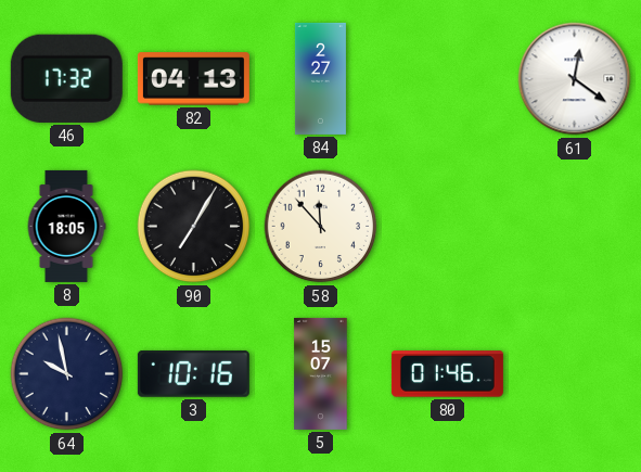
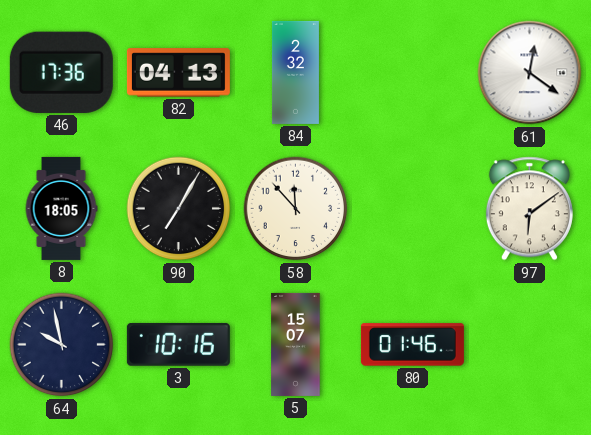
46: 17:32 -> 17:36 (61, 72)
84: 2:27 -> 2:32 (295, 72)
97: none -> 6:09 (529, 209)
